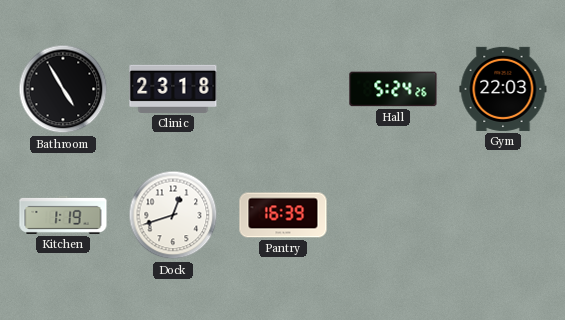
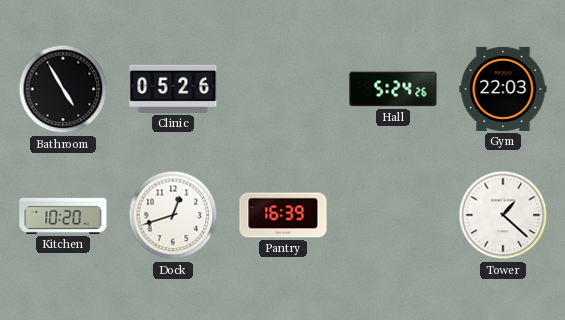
Clinic: 23:18 -> 05:26 (173, 89)
Kitchen: 1:19 -> 10:20 (63, 215)
Tower: none -> 1:22 (503, 215)
